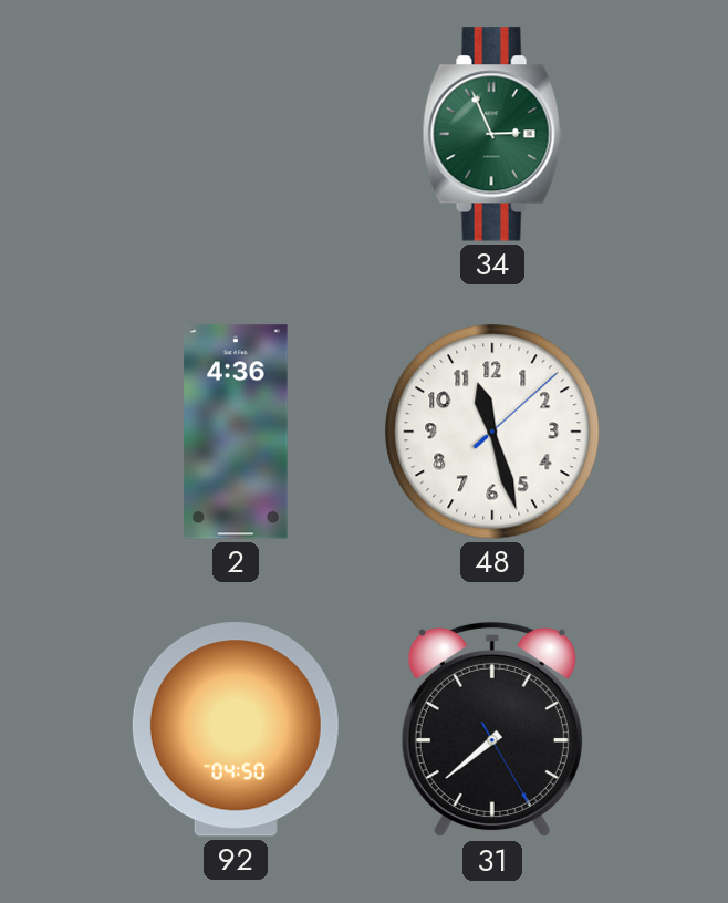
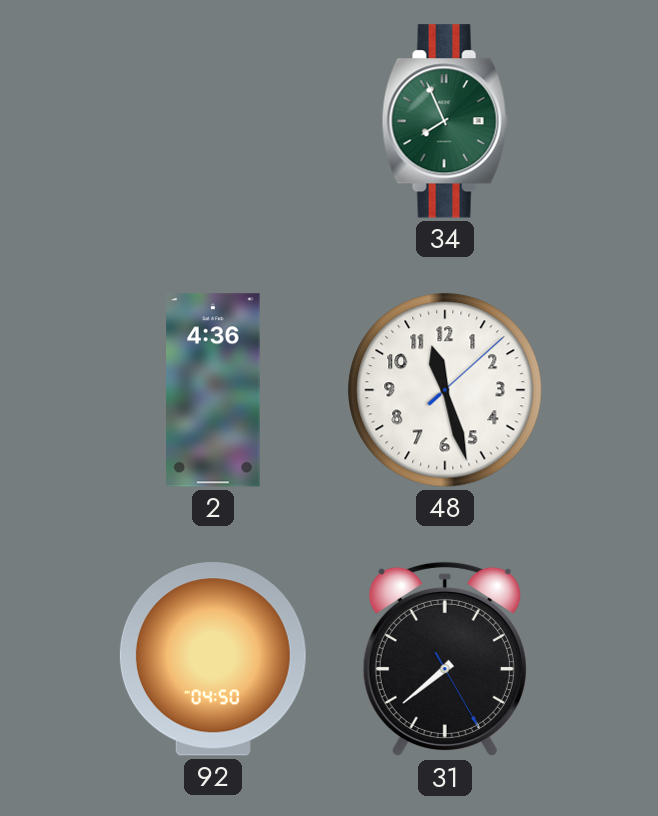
34: 2:56 -> 7:56 (445, 121)
